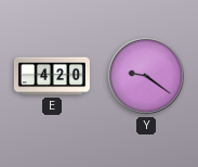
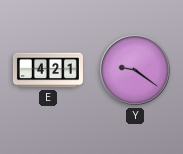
E: 4:20 -> 4:21 (48, 70)
